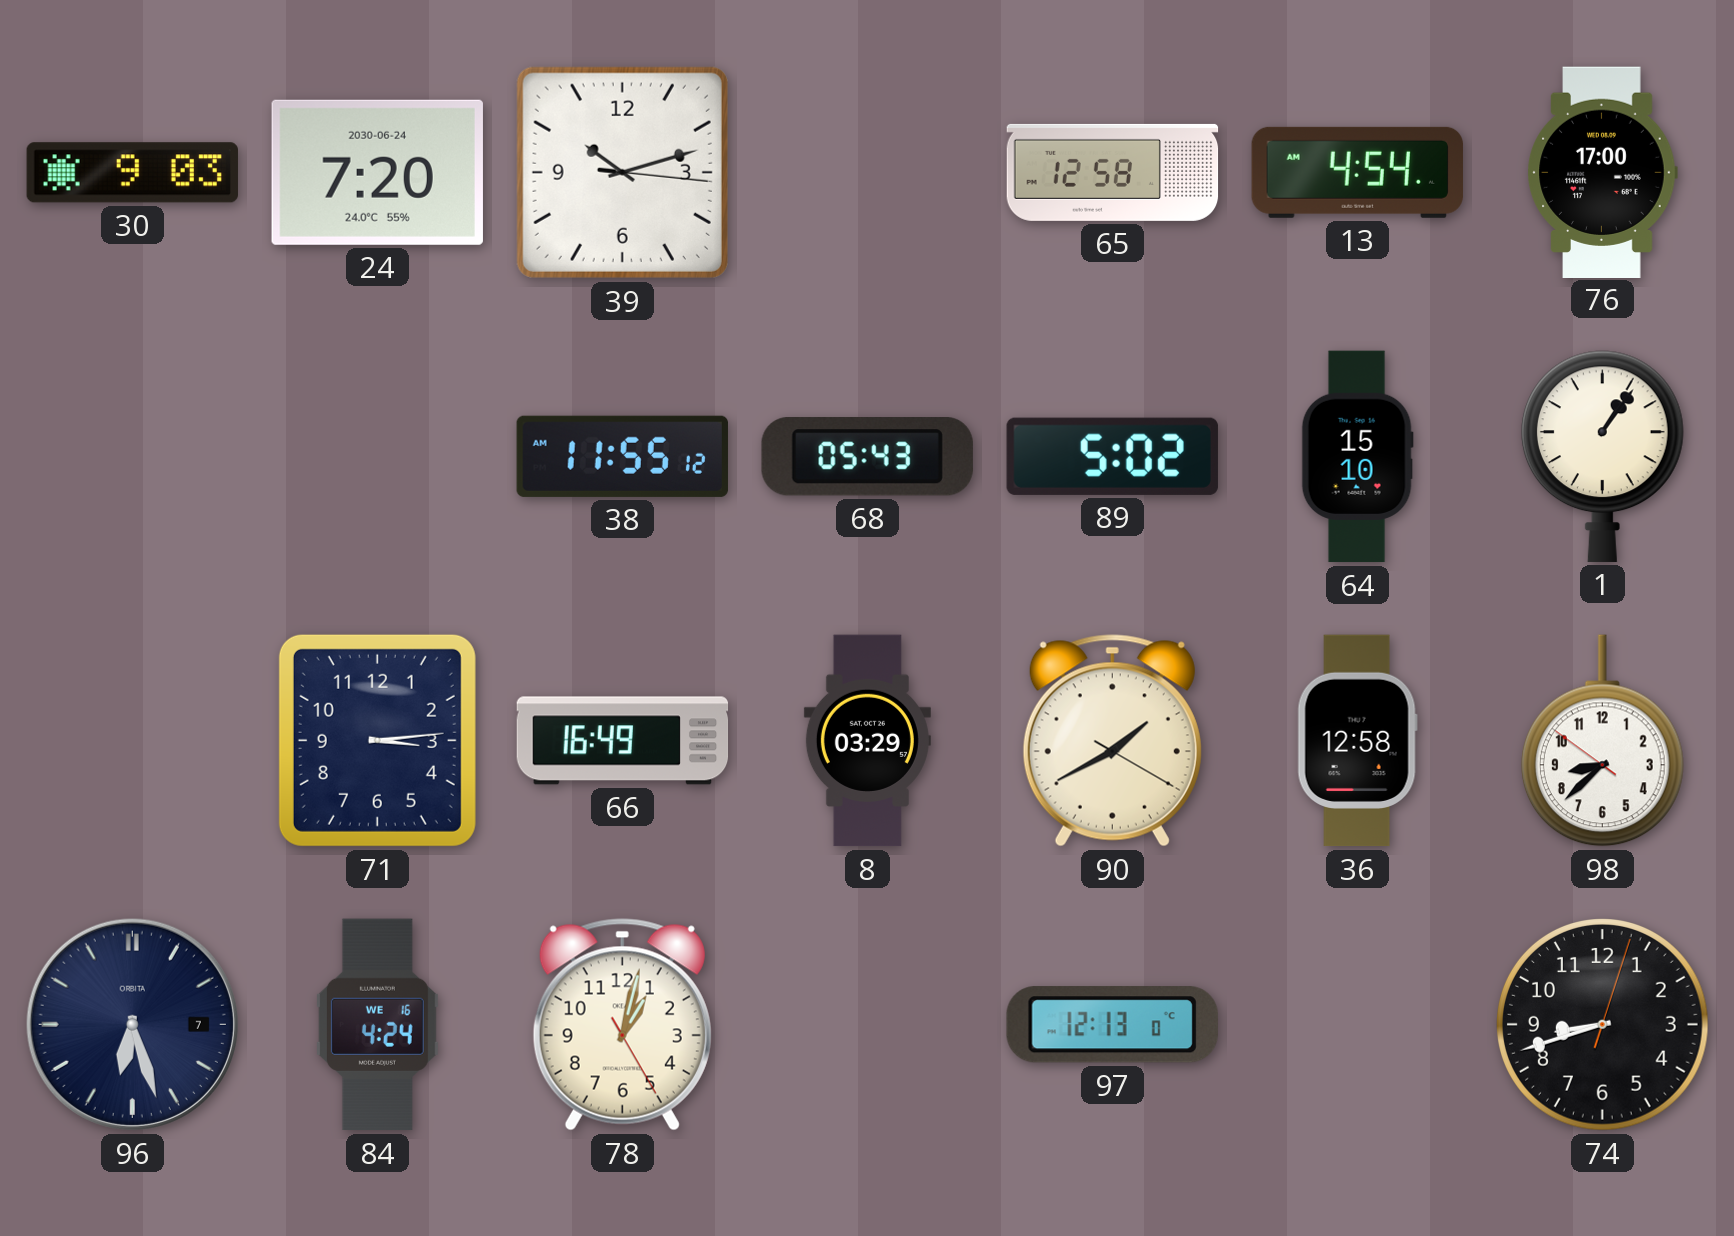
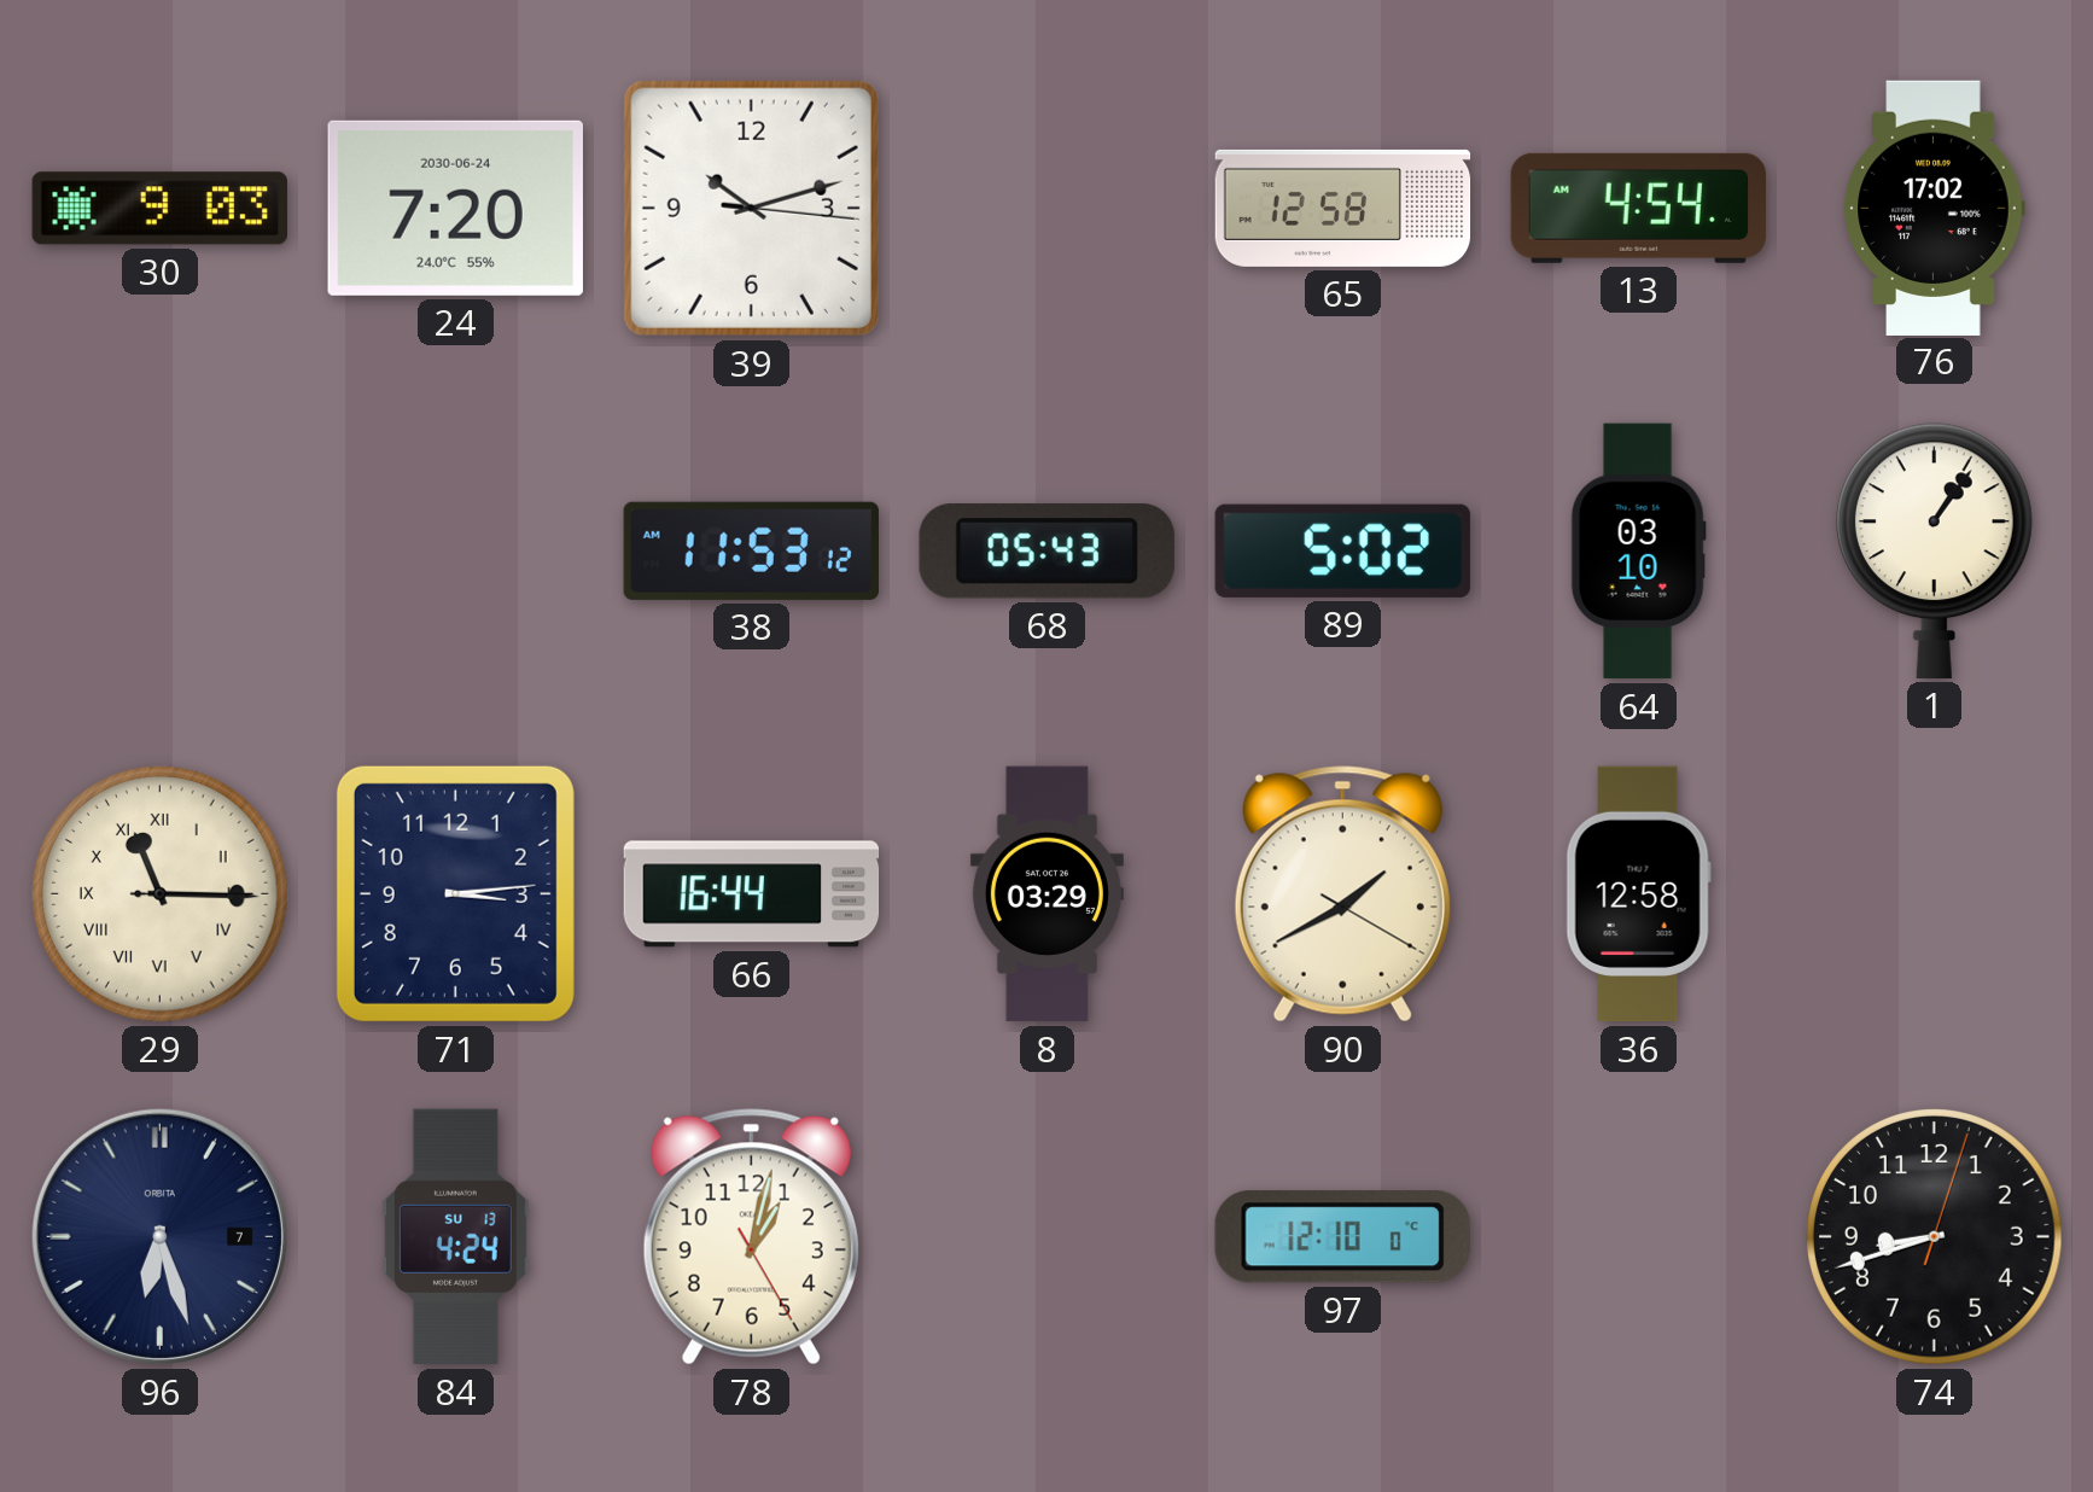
76: 17:00 -> 17:02 (1934, 208)
38: 11:55 -> 11:53 (751, 550)
64: 15:10 -> 03:10 (1638, 552)
29: none -> 11:15 (161, 894)
66: 16:49 -> 16:44 (752, 894)
98: 8:37 -> none (1602, 741)
84 date: WE 16 -> SU 13 (455, 1237)
97: 12:13 -> 12:10 (1342, 1237)
